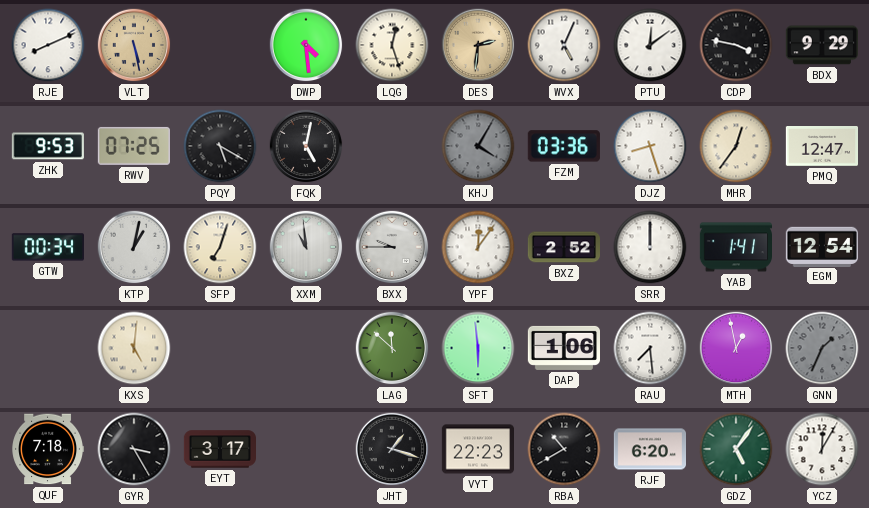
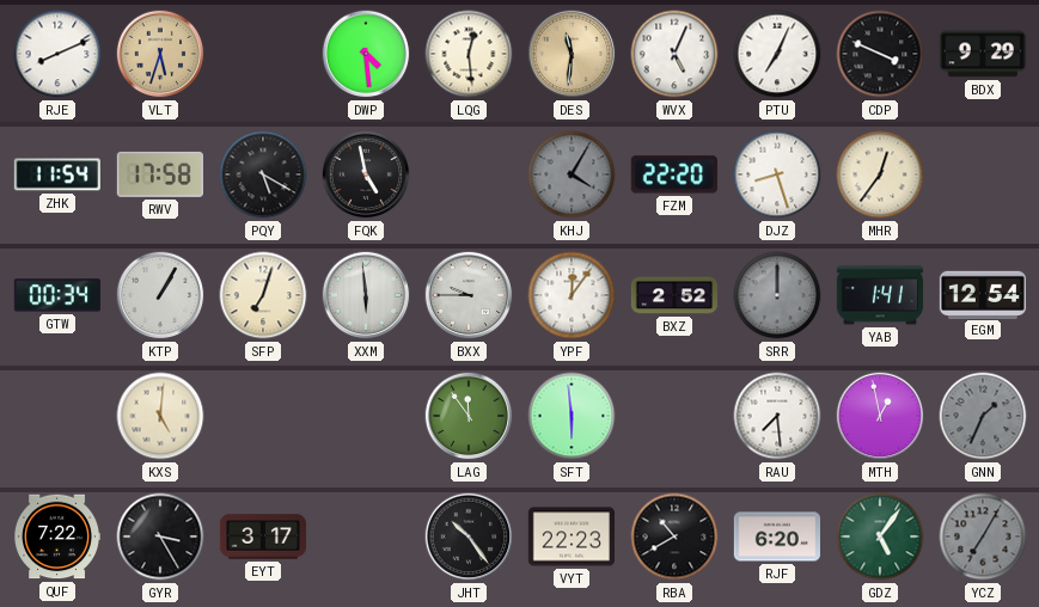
VLT: 5:28 -> 5:33 (160, 54)
LQG: 12:27 -> 12:29 (469, 54)
DES: 2:31 -> 11:31 (572, 54)
PTU: 12:09 -> 7:04 (777, 54)
CDP: 3:47 -> 3:49 (880, 54)
ZHK: 9:53 -> 11:54 (57, 174)
RWV: 07:25 -> 17:58 (160, 174)
FQK: 5:02 -> 4:58 (366, 174)
FZM: 03:36 -> 22:20 (674, 174)
PMQ: 12:47 -> none (821, 147)
KTP: 1:02 -> 1:05 (160, 295)
XXM: 10:59 -> 5:59 (366, 295)
SRR dial: white -> grey (777, 295)
LAG: 11:52 -> 11:54 (469, 416)
DAP: 1:06 -> none (563, 348)
QUF: 7:18 -> 7:22 (56, 537)
JHT: 1:18 -> 10:24 (469, 537)
YCZ: 12:05 -> 7:05 (983, 537)
YCZ dial: white -> grey (983, 537)
